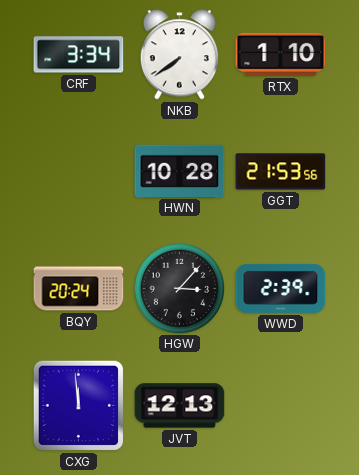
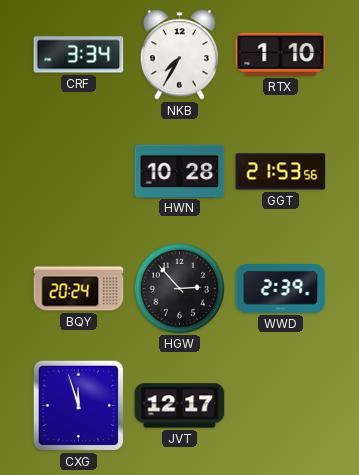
NKB: 7:39 -> 7:35 (179, 55)
HGW: 3:07 -> 2:53 (179, 288)
CXG: 11:59 -> 11:57 (79, 406)
JVT: 12:13 -> 12:17 (180, 406)
